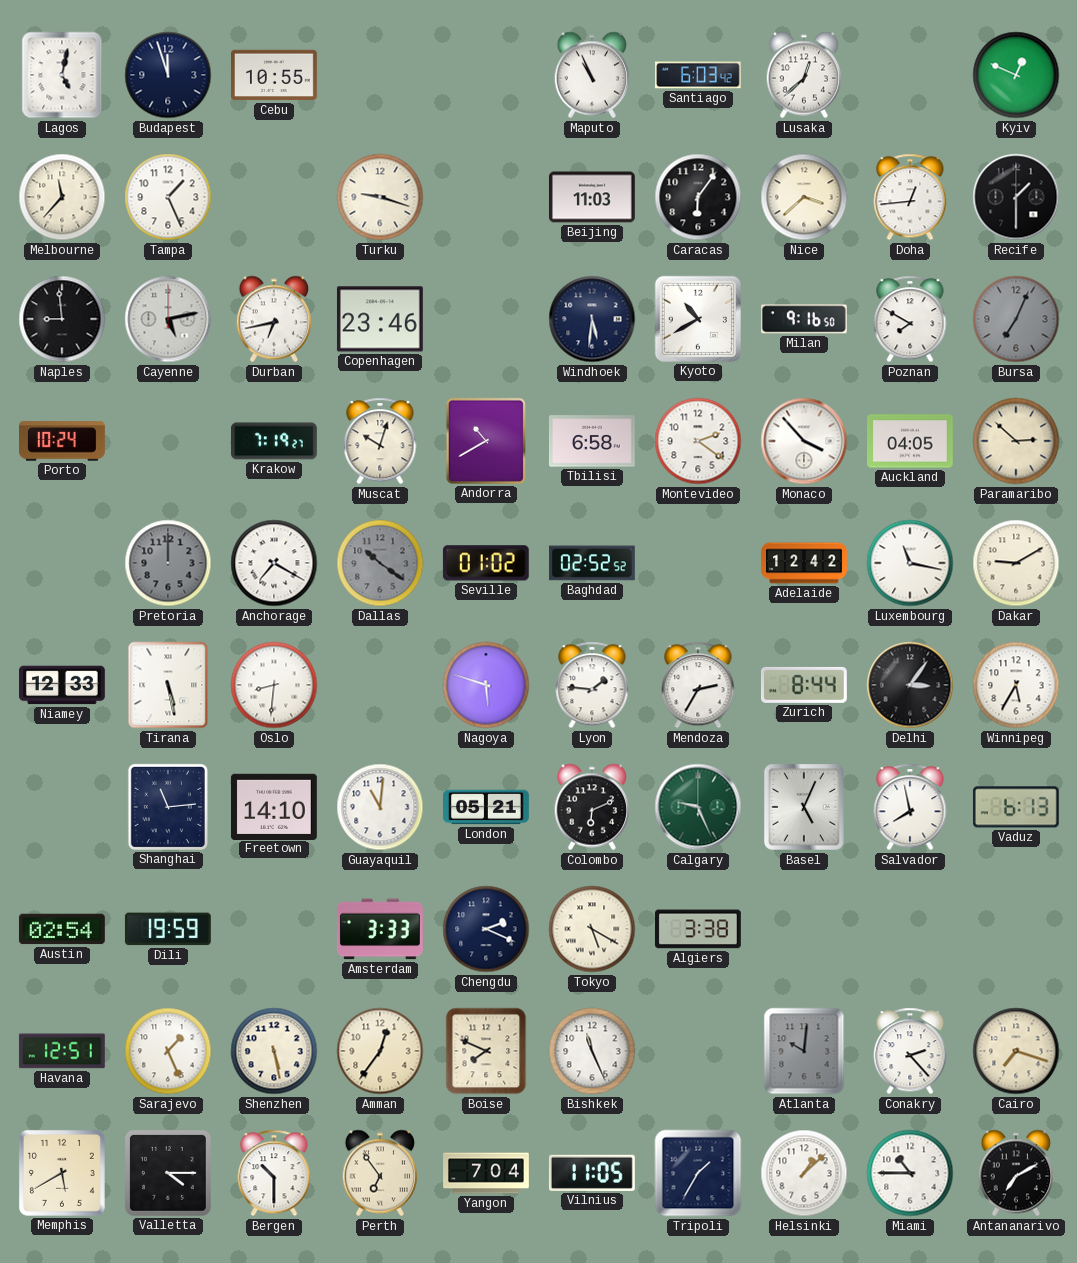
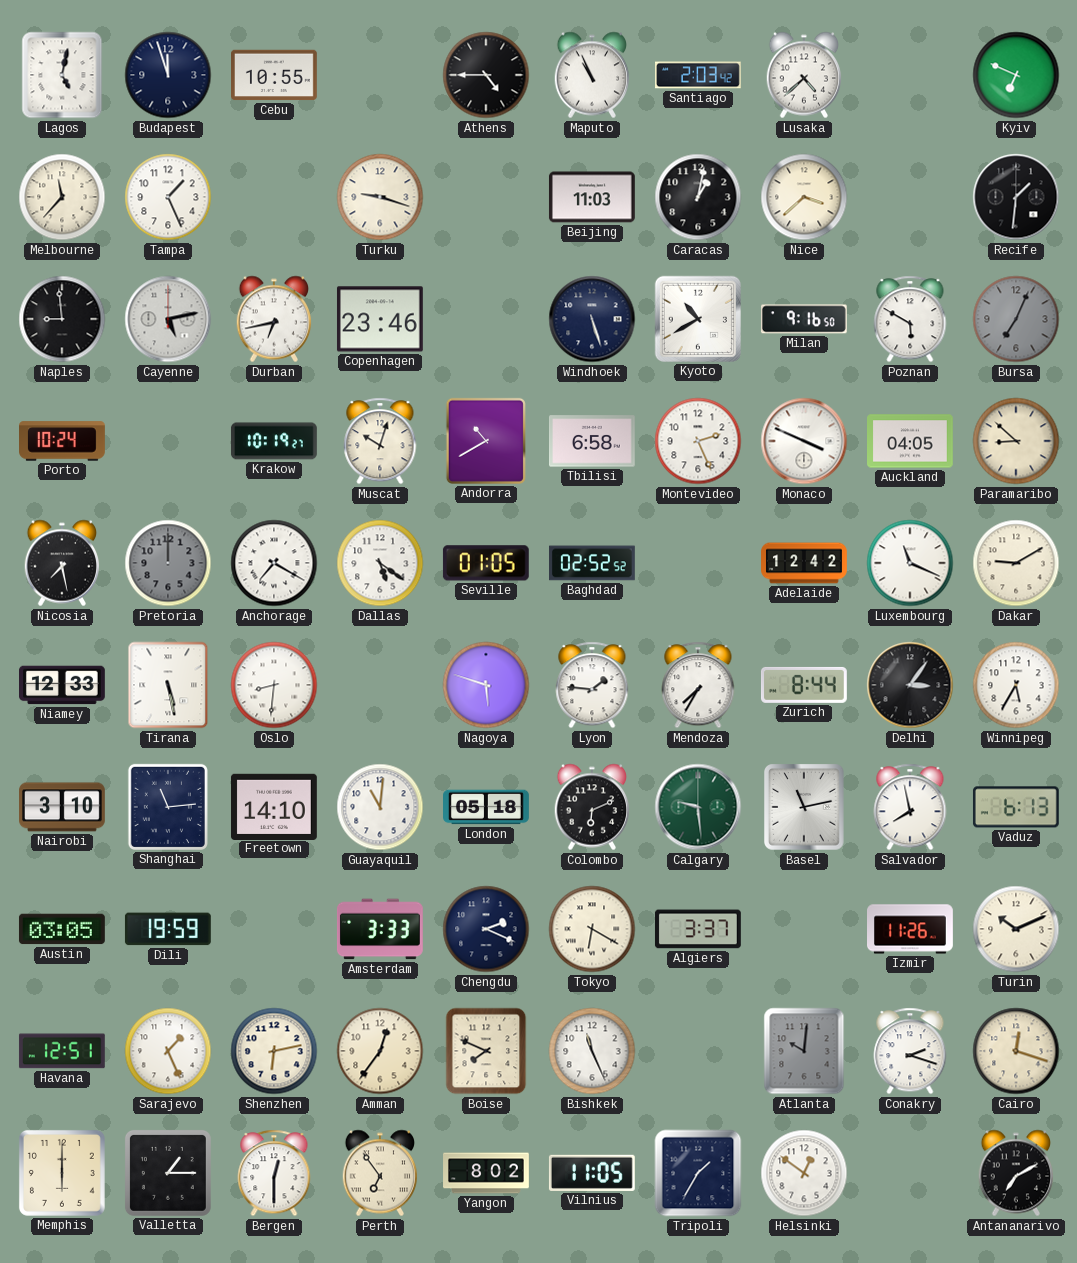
Athens: none -> 4:45 (486, 75)
Santiago: 6:03 -> 2:03 (699, 75)
Lusaka: 12:38 -> 4:38 (804, 75)
Kyiv: 12:49 -> 6:49 (1016, 75)
Caracas: 6:06 -> 1:02 (698, 197)
Doha: 12:44 -> none (910, 197)
Recife: 1:30 -> 1:31 (1016, 197)
Windhoek: 5:31 -> 5:27 (592, 319)
Poznan: 7:50 -> 5:50 (910, 319)
Krakow: 7:19 -> 10:19 (274, 441)
Montevideo: 2:21 -> 2:26 (698, 441)
Monaco: 3:53 -> 3:49 (804, 441)
Paramaribo: 2:52 -> 8:52 (1016, 441)
Nicosia: none -> 7:28 (62, 563)
Dallas: 10:21 -> 5:21 (380, 563)
Dallas dial: grey -> white (380, 563)
Seville: 01:02 -> 01:05 (486, 563)
Luxembourg: 11:17 -> 11:19 (910, 563)
Mendoza: 2:35 -> 7:35 (698, 685)
Nairobi: none -> 3:10 (63, 807)
London: 05:21 -> 05:18 (487, 807)
Calgary: 9:26 -> 9:29 (698, 807)
Basel: 5:04 -> 11:13 (805, 808)
Austin: 02:54 -> 03:05 (62, 929)
Tokyo: 5:20 -> 6:20 (592, 929)
Algiers: 3:38 -> 3:37 (698, 929)
Izmir: none -> 11:26 (911, 929)
Turin: none -> 10:11 (1016, 929)
Shenzhen: 5:28 -> 6:13 (274, 1051)
Conakry: 2:23 -> 2:18 (910, 1051)
Cairo: 7:18 -> 12:18 (1016, 1051)
Memphis: 5:40 -> 6:00 (62, 1173)
Valletta: 4:15 -> 1:15 (168, 1173)
Bergen: 10:30 -> 12:30 (274, 1173)
Yangon: 7:04 -> 8:02 (486, 1173)
Helsinki: 1:08 -> 12:51 (804, 1173)
Miami: 10:45 -> none (910, 1173)
